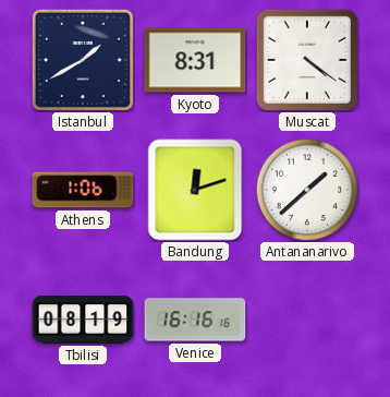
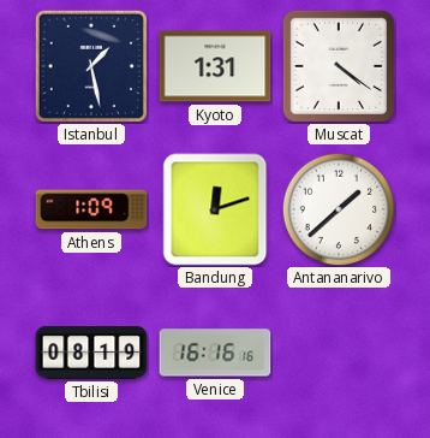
Istanbul: 1:40 -> 1:28 (91, 66)
Kyoto: 8:31 -> 1:31 (215, 66)
Athens: 1:06 -> 1:09 (91, 209)
